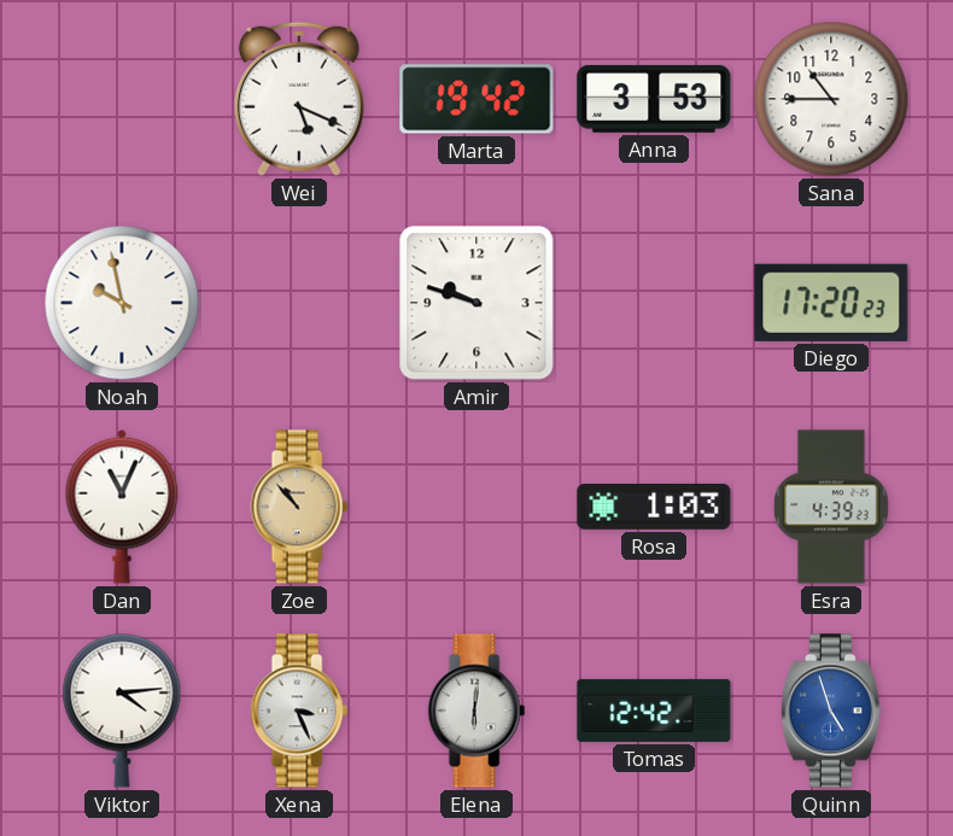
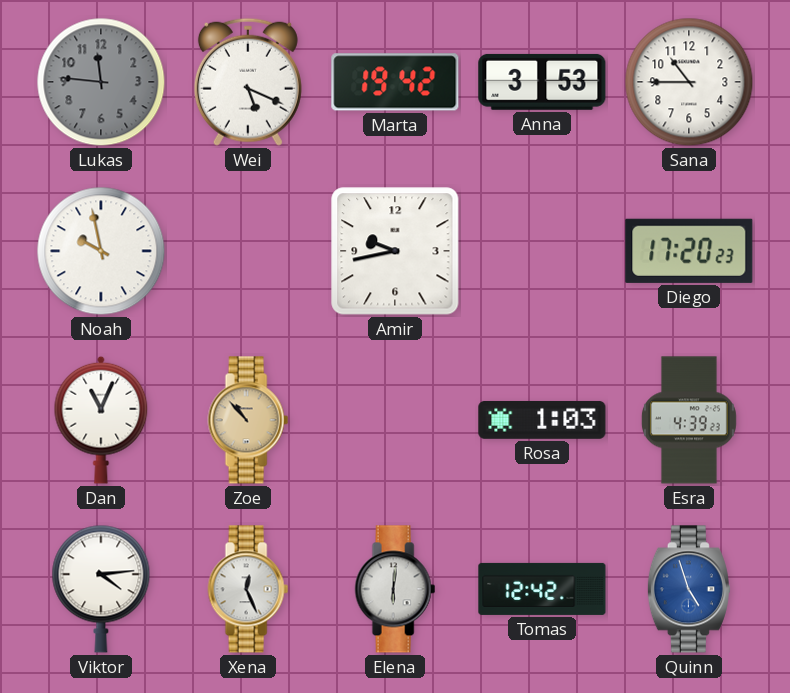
Lukas: none -> 11:46 (101, 82)
Amir: 9:48 -> 9:43 (395, 251)
Xena: 3:26 -> 12:26 (248, 589)
